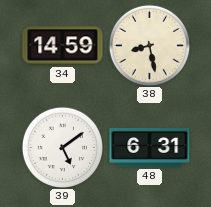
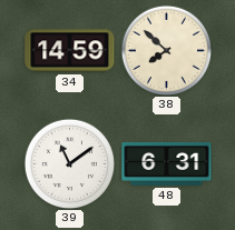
38: 8:28 -> 7:52 (166, 50)
39: 5:09 -> 11:09 (69, 163)
